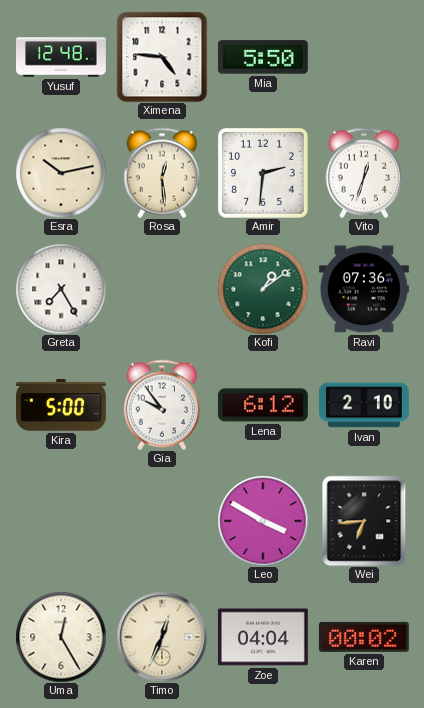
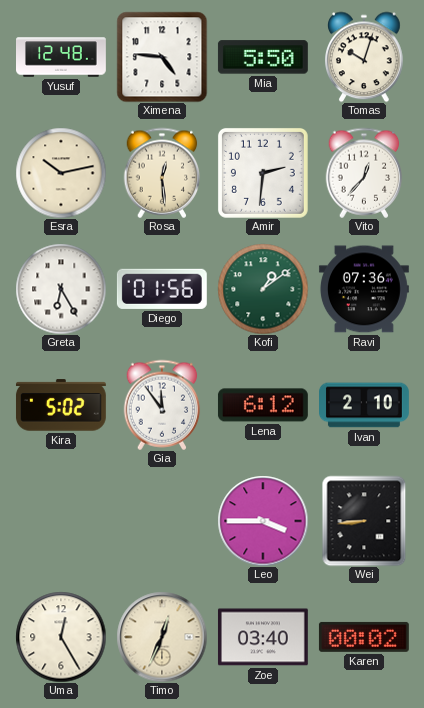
Tomas: none -> 10:03 (365, 57)
Vito: 12:33 -> 12:37 (364, 173)
Greta: 7:25 -> 6:25 (61, 289)
Diego: none -> 01:56 (162, 289)
Kira: 5:00 -> 5:02 (61, 405)
Gia: 9:54 -> 11:54 (162, 405)
Leo: 3:50 -> 3:45 (263, 521)
Wei: 6:44 -> 8:44 (364, 521)
Zoe: 04:04 -> 03:40 (263, 637)
